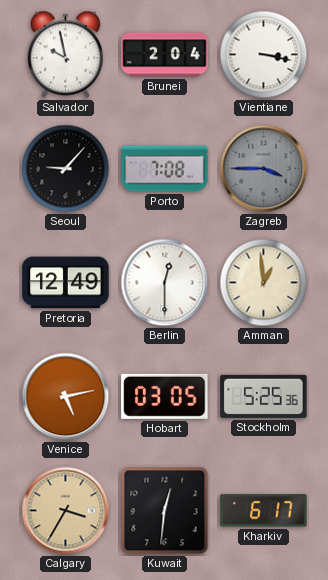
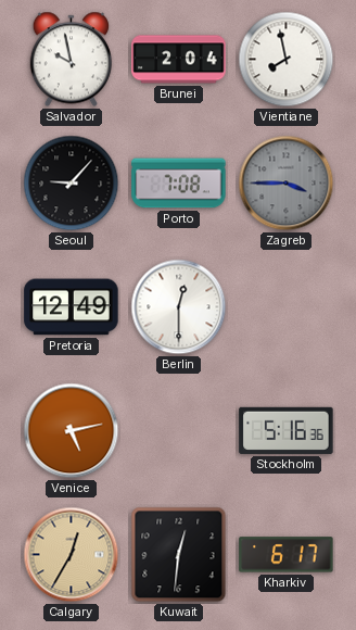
Vientiane: 3:17 -> 7:58 (287, 60)
Amman: 12:59 -> none (264, 283)
Hobart: 03:05 -> none (165, 396)
Stockholm: 5:25 -> 5:16 (287, 430)
Calgary: 3:35 -> 12:35 (72, 555)
